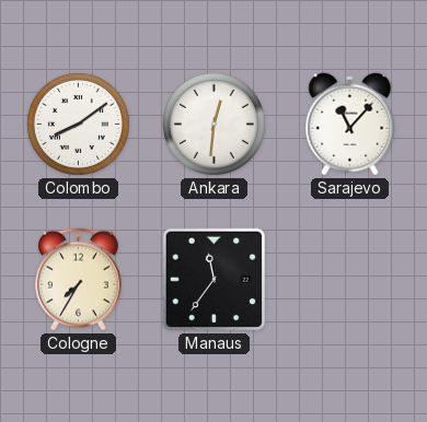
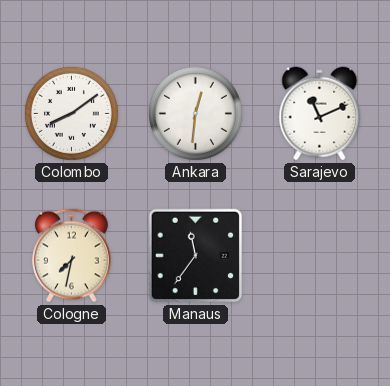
Sarajevo: 11:07 -> 11:11 (320, 114)
Cologne: 7:35 -> 7:32 (72, 256)
